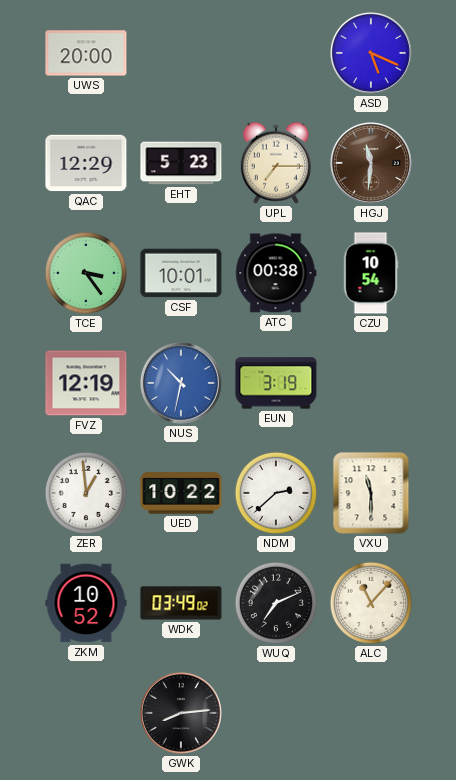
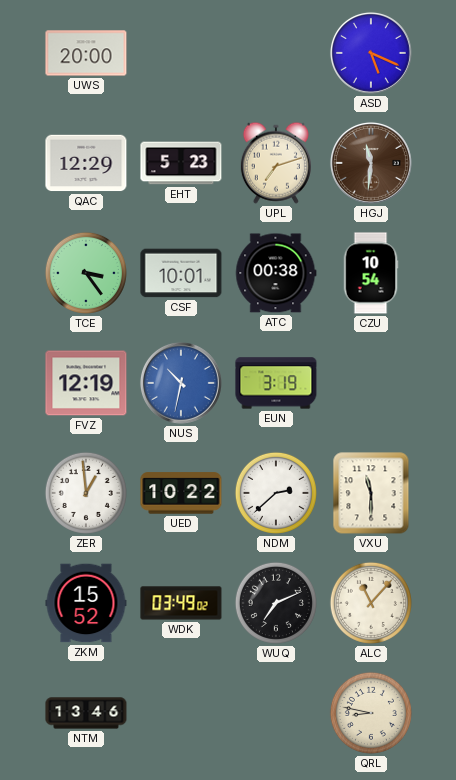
UPL: 7:15 -> 7:12 (276, 163)
ZKM: 10:52 -> 15:52 (86, 603)
NTM: none -> 13:46 (86, 713)
GWK: 8:14 -> none (181, 713)
QRL: none -> 8:47 (371, 713)
